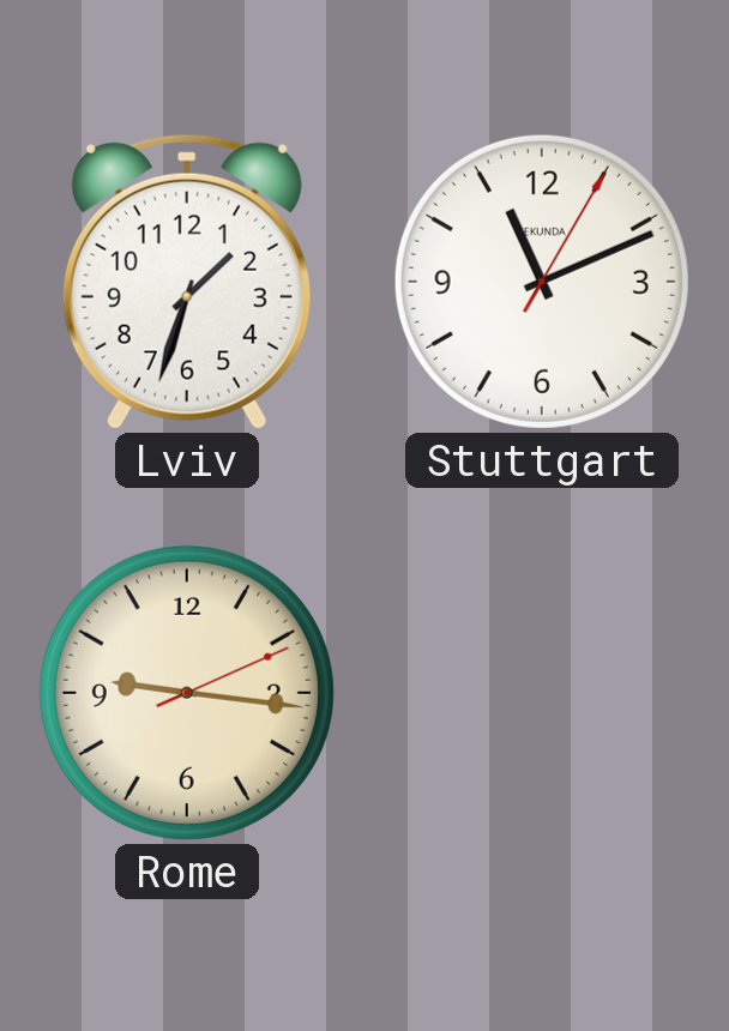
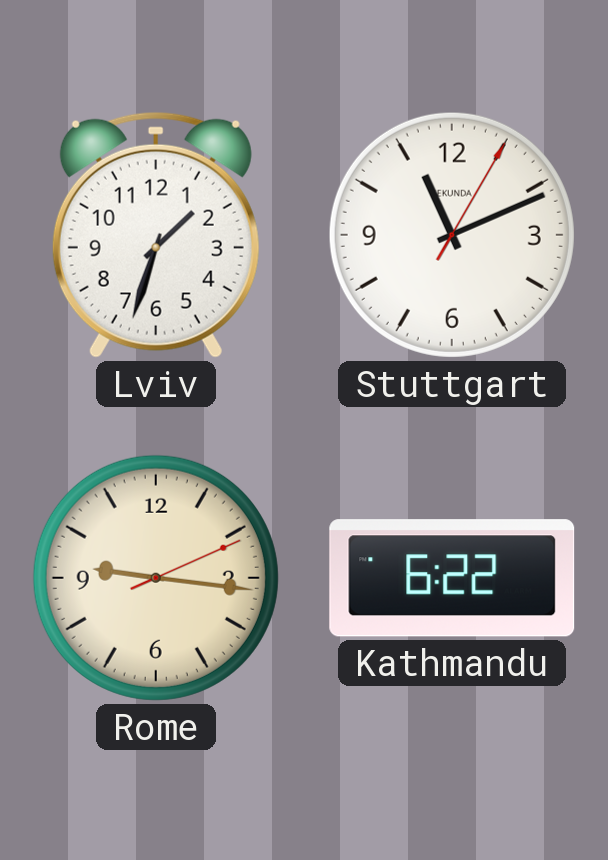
Kathmandu: none -> 6:22 (452, 578)
